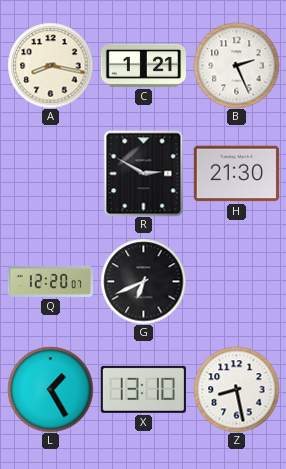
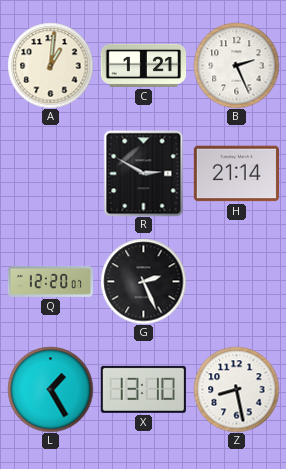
A: 8:17 -> 1:01 (50, 65)
H: 21:30 -> 21:14 (236, 174)
G: 6:41 -> 2:26 (143, 281)
